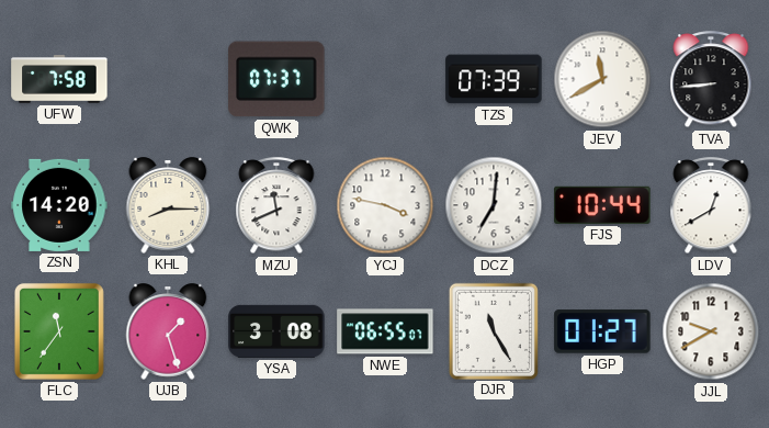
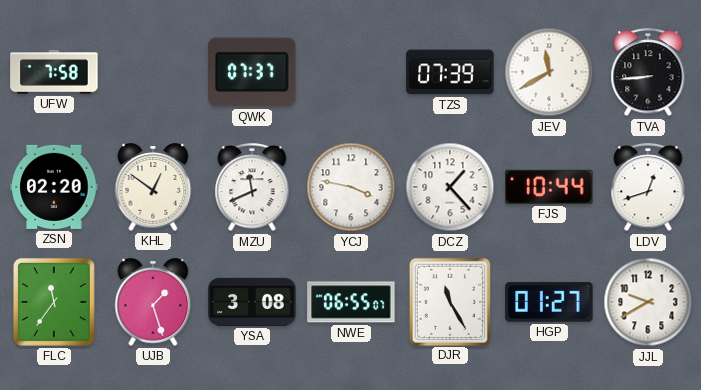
ZSN: 14:20 -> 02:20 (54, 187)
KHL: 8:15 -> 12:51 (153, 187)
DCZ: 7:01 -> 1:23 (450, 187)
LDV: 12:40 -> 12:42 (648, 188)
